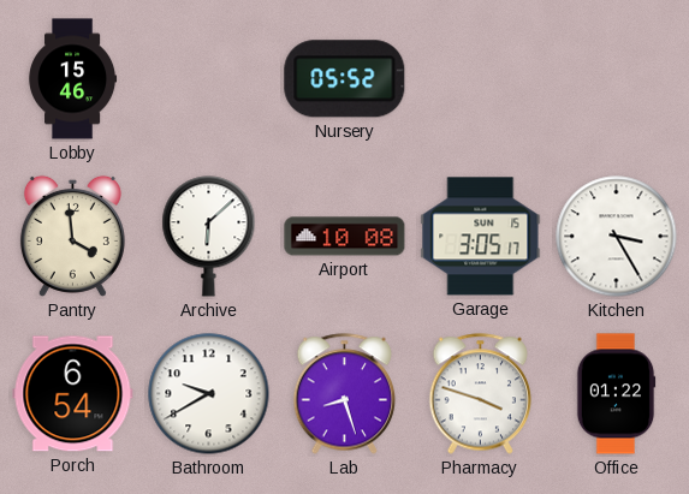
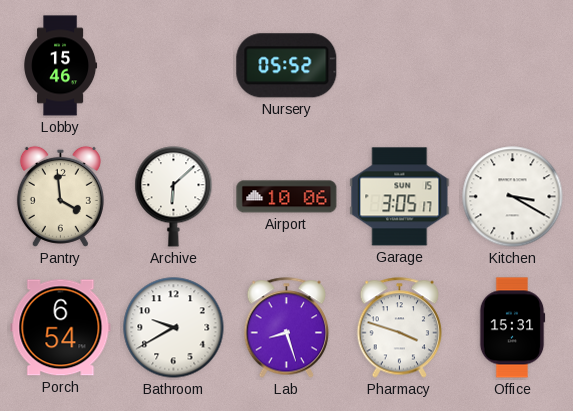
Airport: 10:08 -> 10:06 (287, 197)
Kitchen: 3:25 -> 3:20 (513, 197)
Office: 01:22 -> 15:31 (512, 328)
